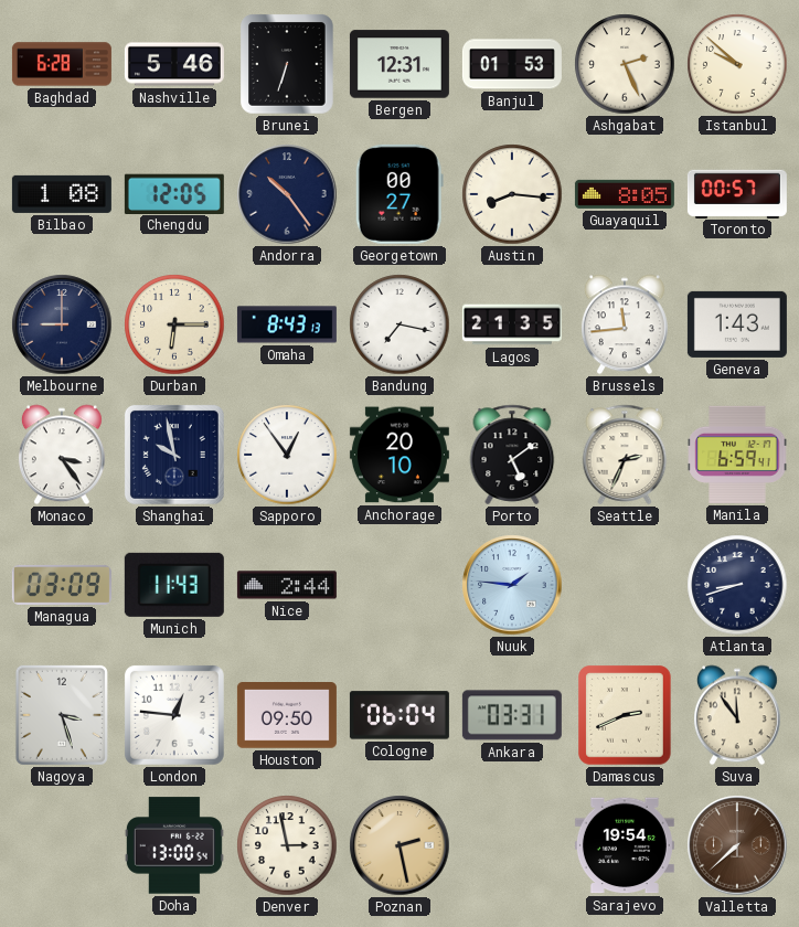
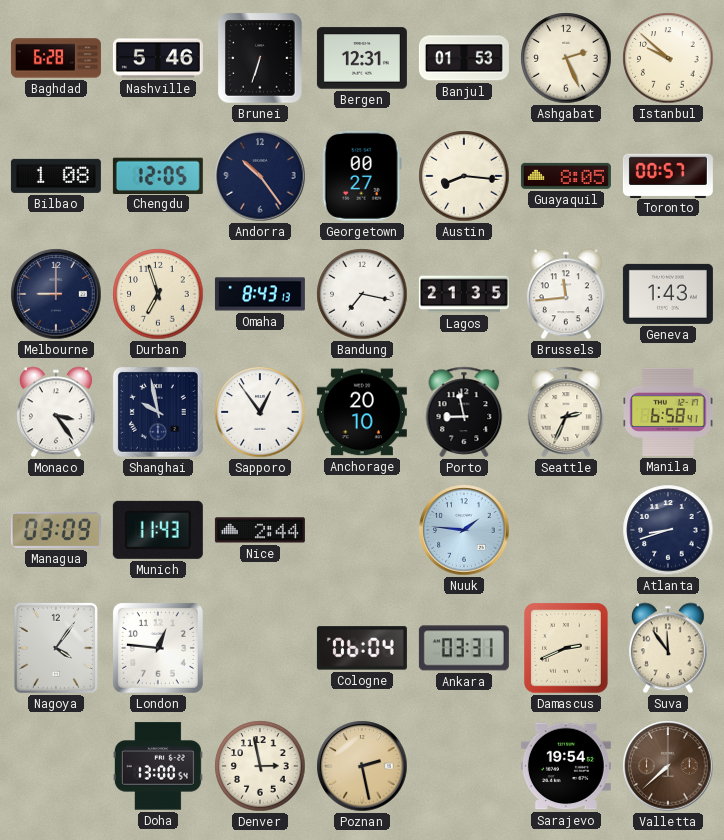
Durban: 6:15 -> 6:57 (158, 294)
Porto: 5:09 -> 8:58 (464, 412)
Manila: 6:59 -> 6:58 (668, 412)
Nagoya: 3:27 -> 4:06 (56, 648)
Houston: 09:50 -> none (287, 715)
